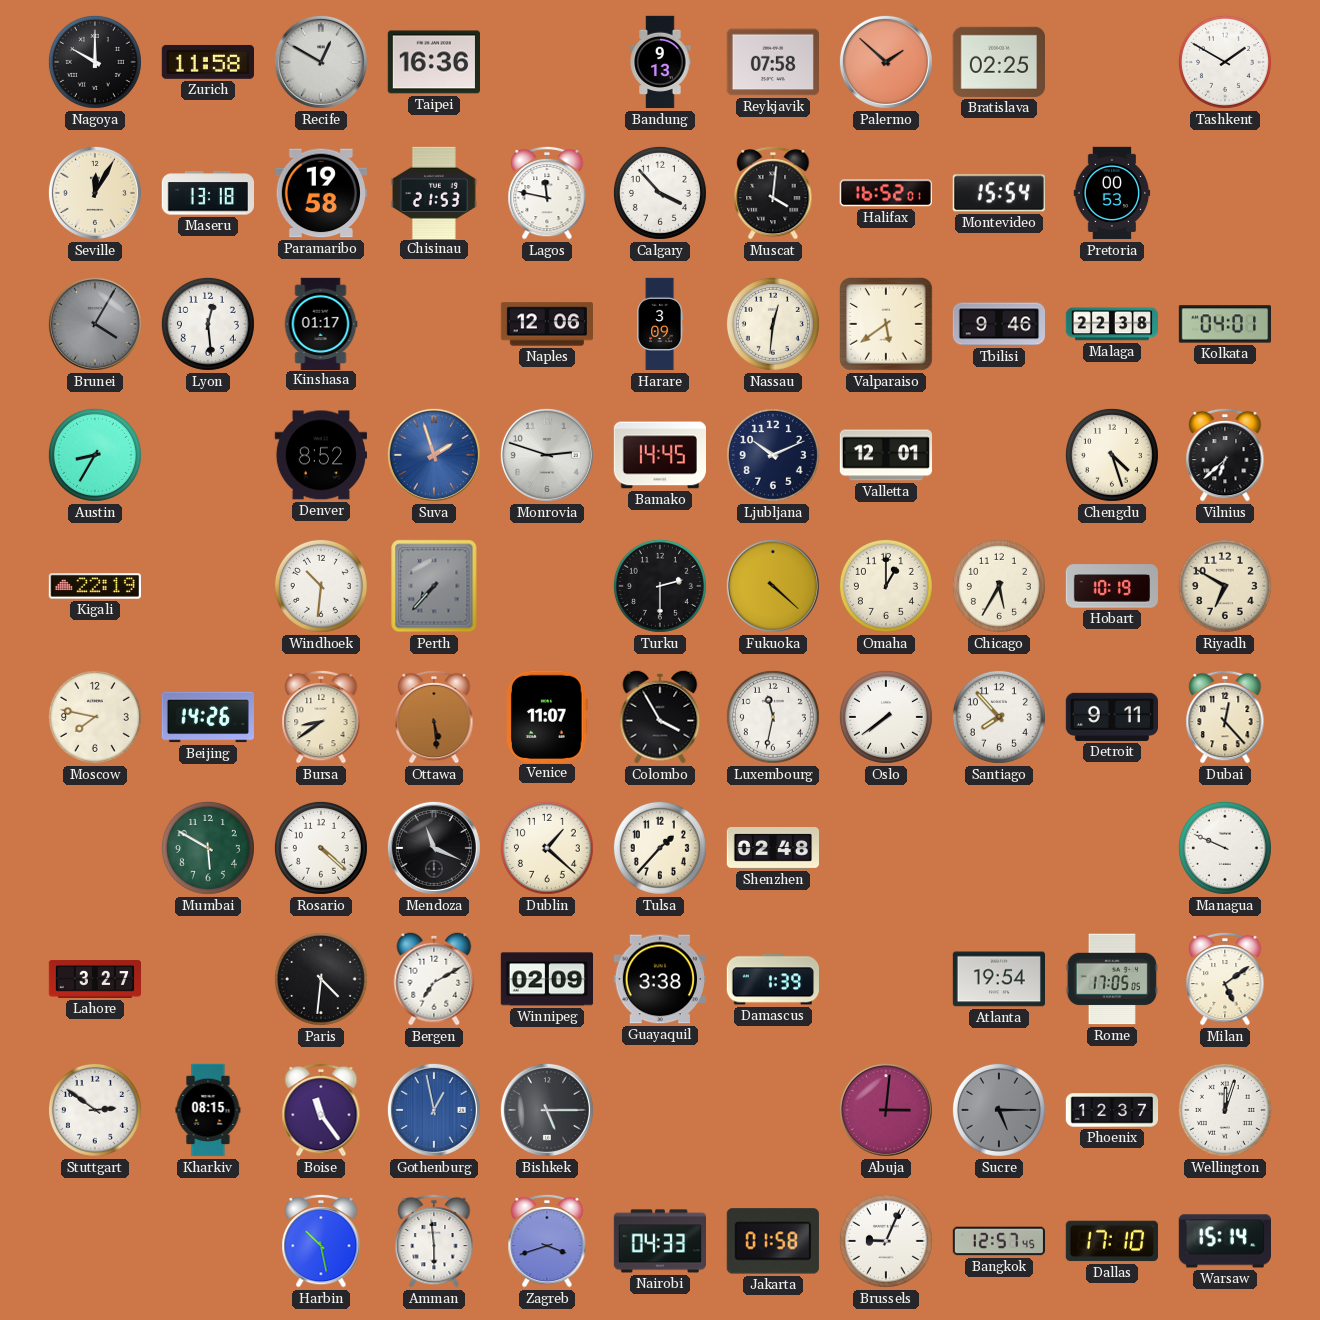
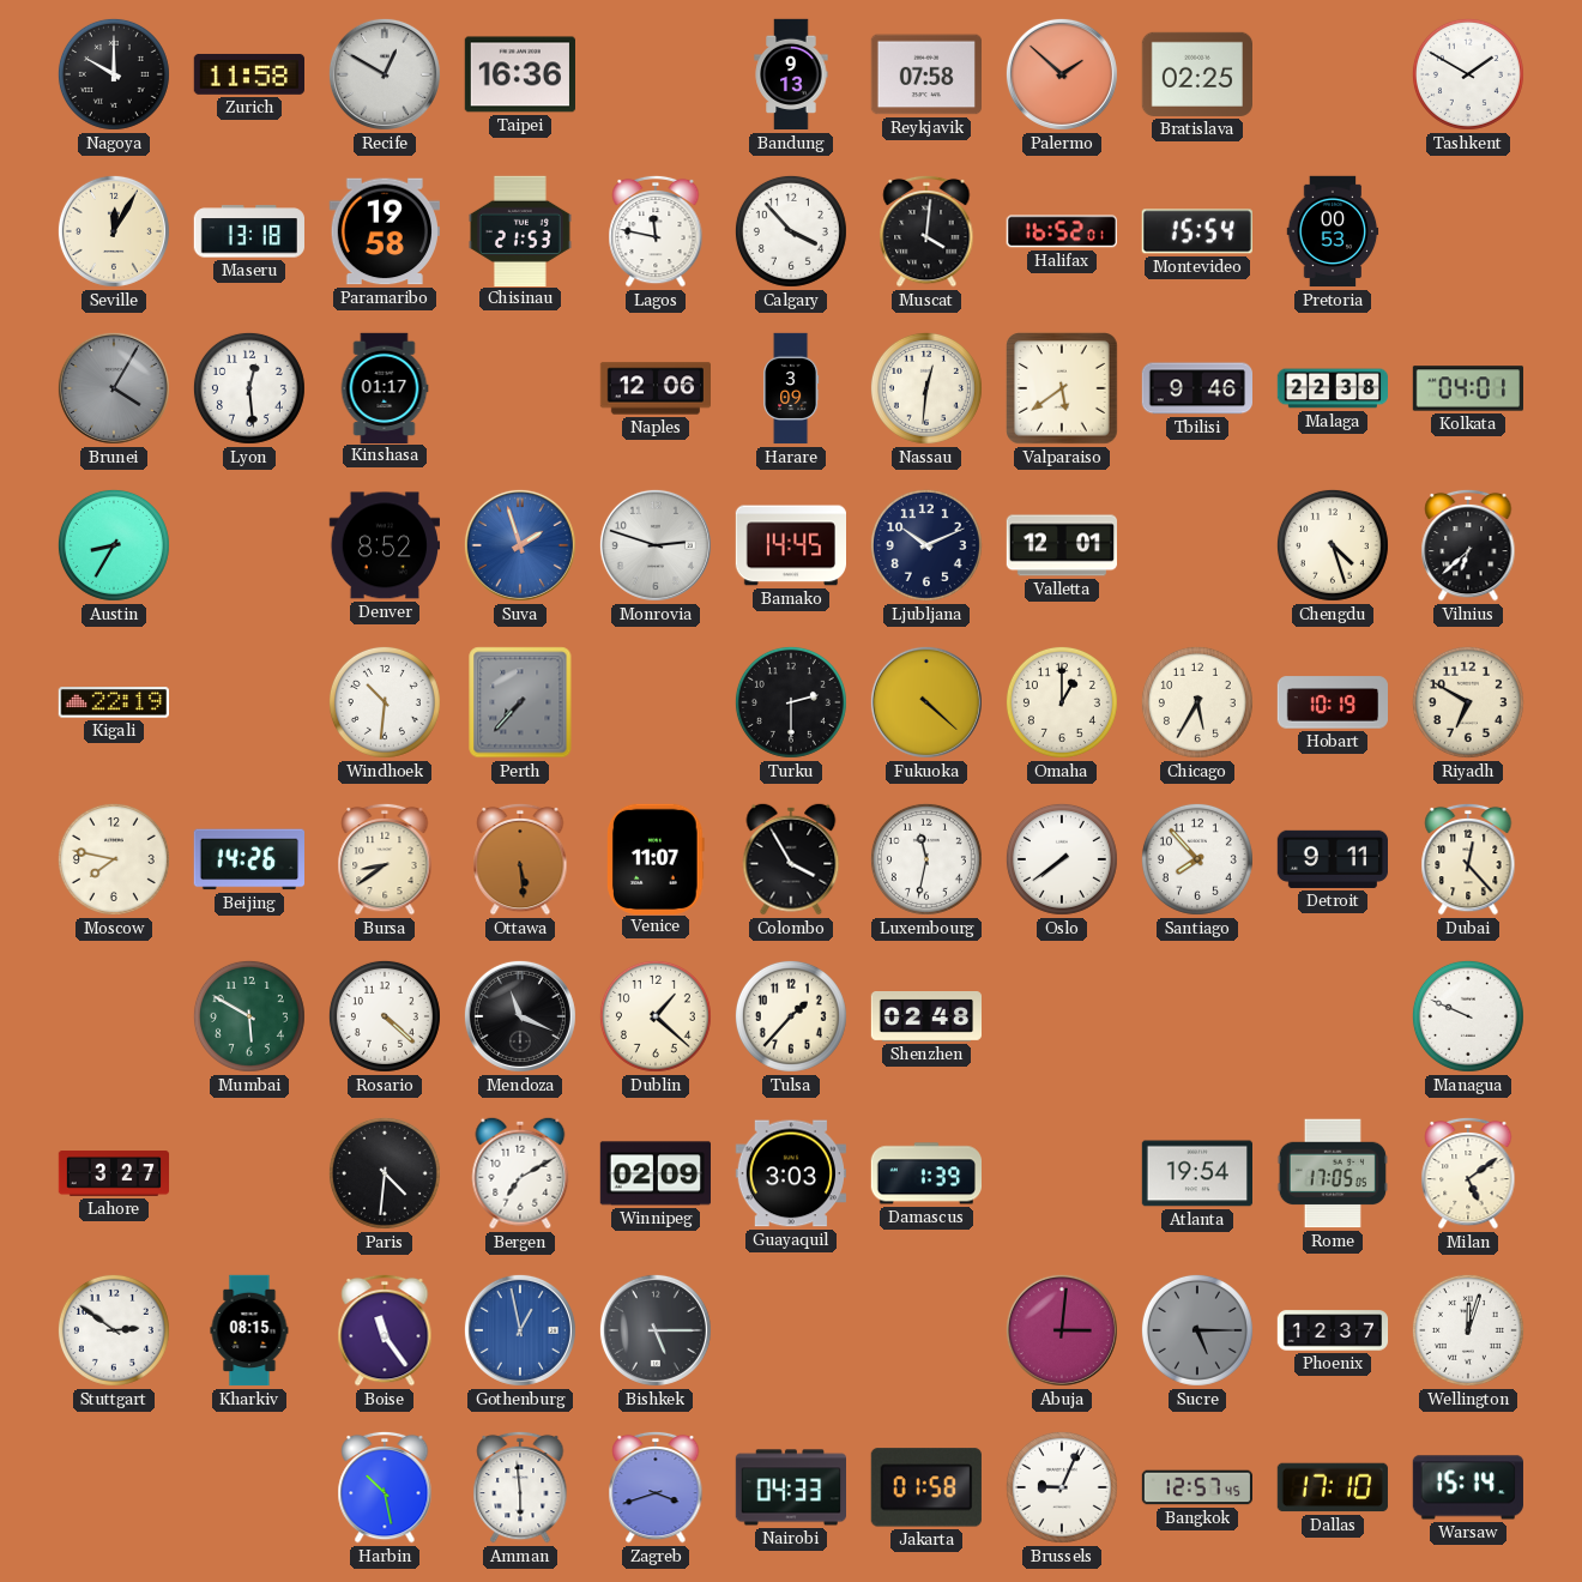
Guayaquil: 3:38 -> 3:03 (790, 1173)
